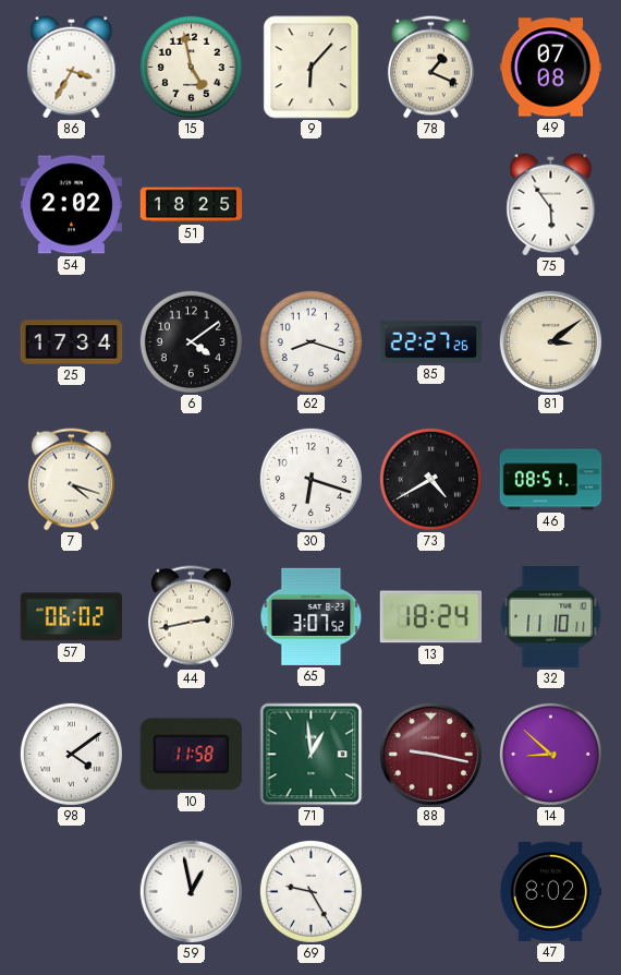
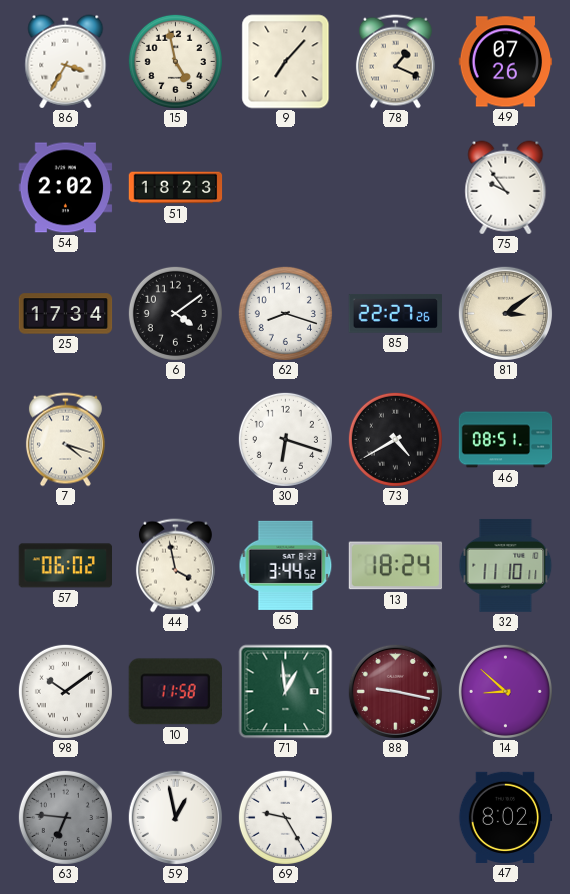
9: 6:07 -> 7:07 (286, 62)
49: 07:08 -> 07:26 (506, 62)
51: 18:25 -> 18:23 (176, 188)
75: 5:54 -> 9:54 (506, 188)
44: 2:43 -> 3:58 (175, 566)
65: 3:07 -> 3:44 (286, 565)
98: 4:09 -> 10:09 (65, 691)
63: none -> 6:46 (65, 817)
